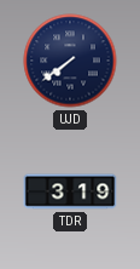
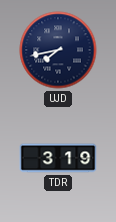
UJD: 7:39 -> 7:43 (58, 50)
